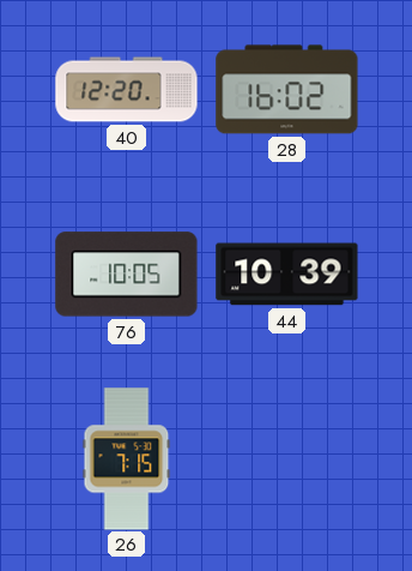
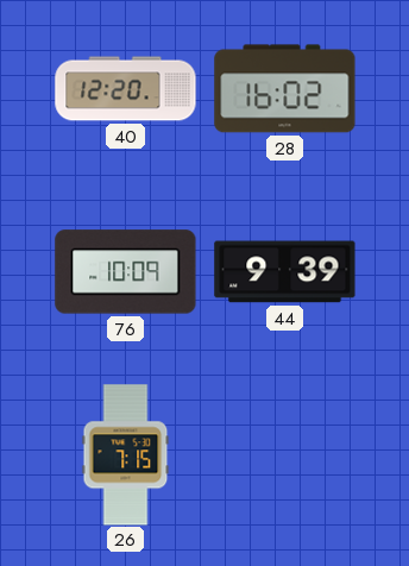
76: 10:05 -> 10:09 (126, 272)
44: 10:39 -> 9:39 (285, 272)
